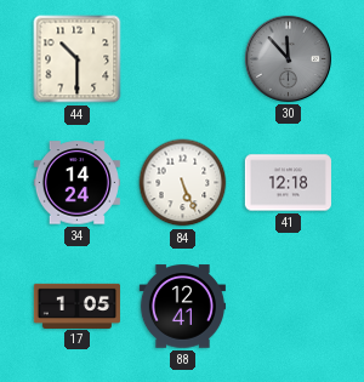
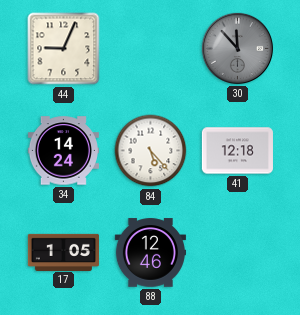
44: 10:30 -> 9:04 (64, 49)
84: 5:26 -> 5:23 (151, 151)
88: 12:41 -> 12:46 (150, 253)
